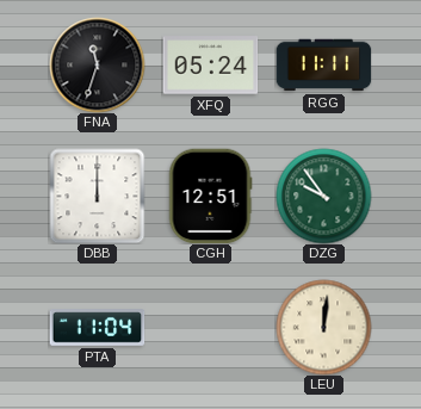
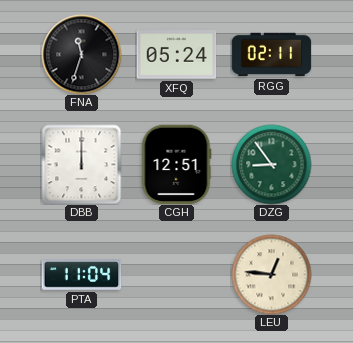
RGG: 11:11 -> 02:11 (271, 55)
DZG: 9:54 -> 8:54 (271, 164)
LEU: 12:01 -> 12:46 (271, 274)
